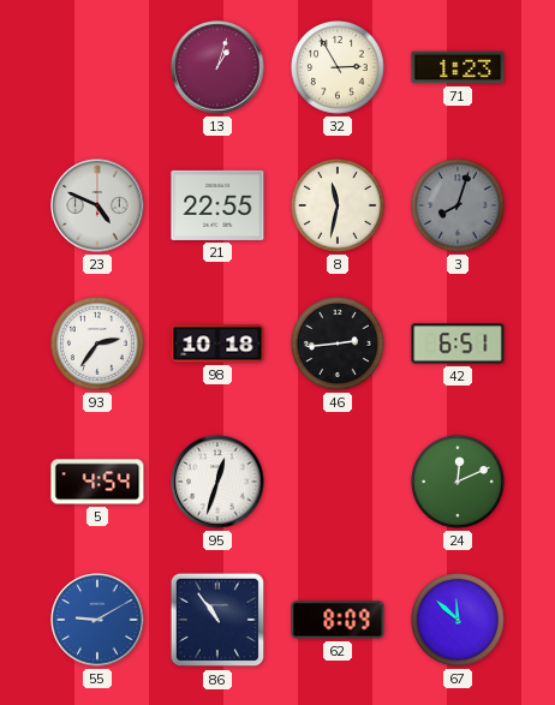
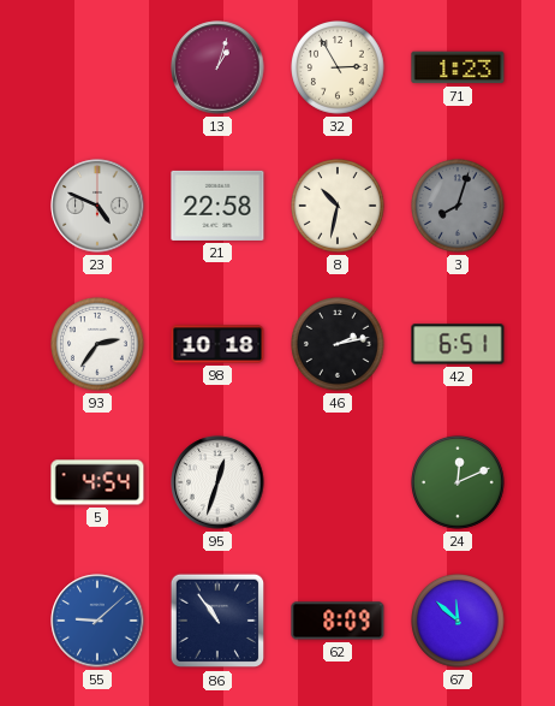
21: 22:55 -> 22:58 (217, 206)
8: 11:32 -> 10:32 (339, 207)
46: 2:44 -> 2:13 (339, 345)
55: 9:10 -> 9:08 (97, 621)
